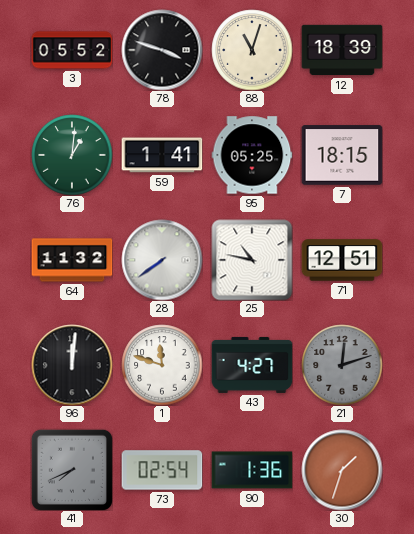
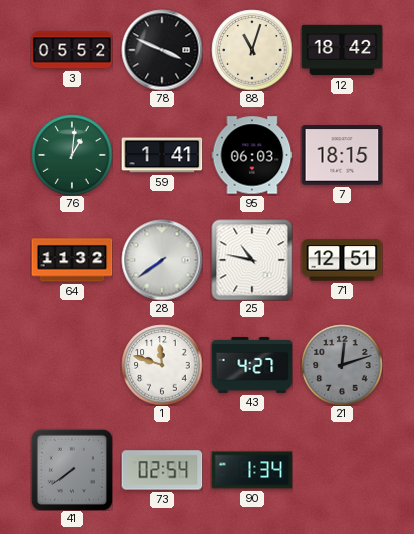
78: 3:48 -> 3:49 (162, 50)
12: 18:39 -> 18:42 (342, 50)
95: 05:25 -> 06:03 (252, 155)
96: 12:01 -> none (72, 365)
41: 7:41 -> 7:39 (72, 470)
90: 1:36 -> 1:34 (252, 470)
30: 1:33 -> none (342, 470)
